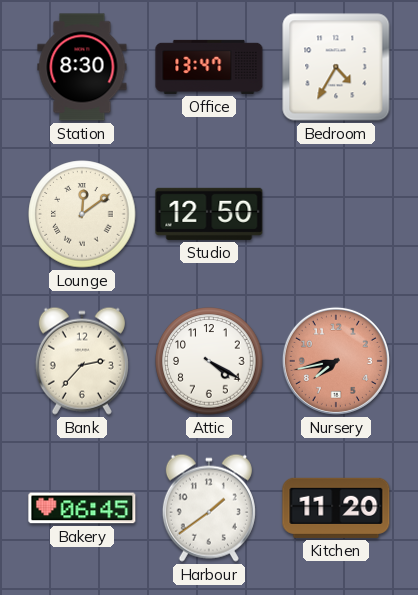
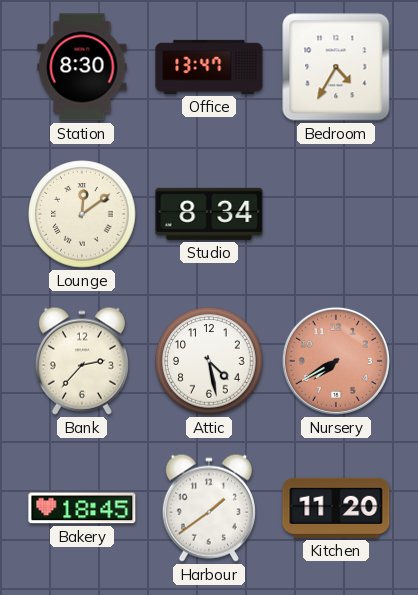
Studio: 12:50 -> 8:34 (209, 214)
Attic: 4:20 -> 4:28 (209, 361)
Nursery: 7:43 -> 7:40 (336, 361)
Bakery: 06:45 -> 18:45 (82, 508)
